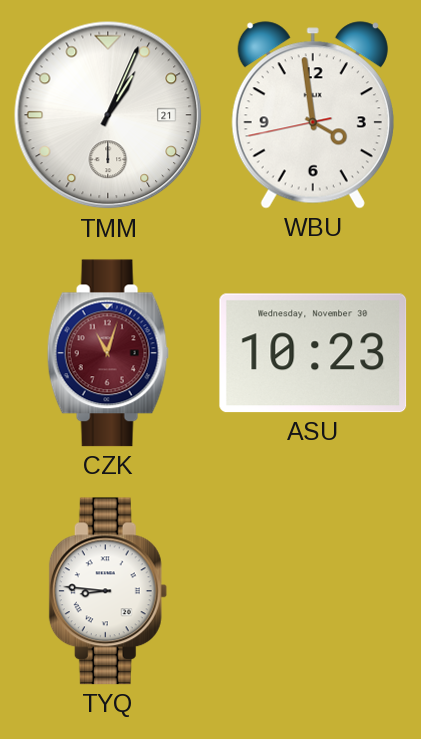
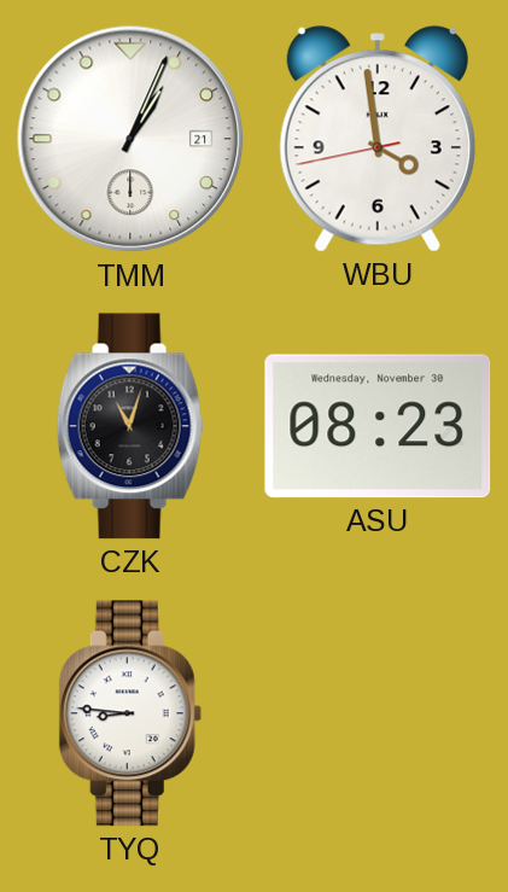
CZK dial: burgundy -> black (130, 426)
ASU: 10:23 -> 08:23 (378, 426)
